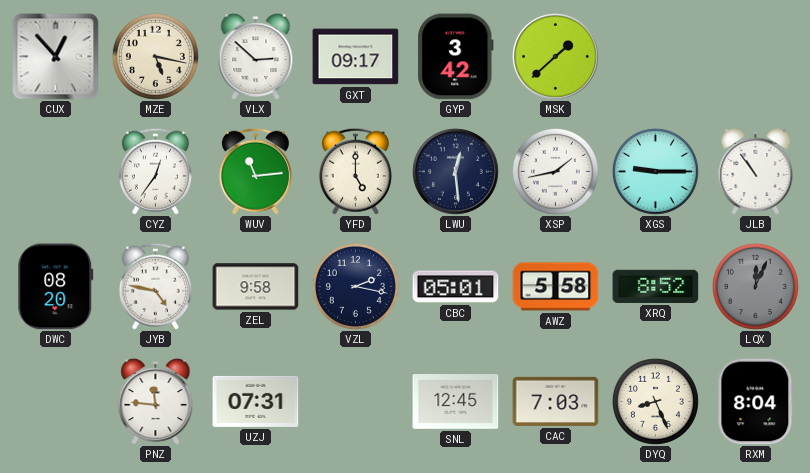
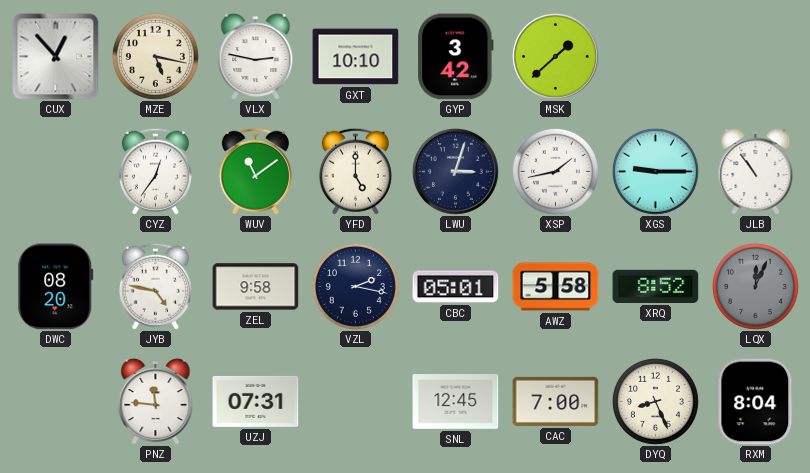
VLX: 2:52 -> 2:47 (256, 56)
GXT: 09:17 -> 10:10 (356, 57)
WUV: 11:14 -> 11:09 (255, 171)
LWU: 12:29 -> 3:03 (455, 171)
CAC: 7:03 -> 7:00 (556, 401)
